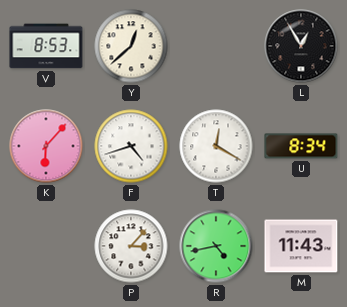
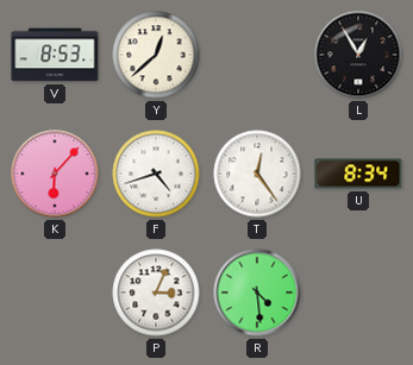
T: 12:20 -> 12:24 (257, 174)
P: 3:07 -> 3:04 (156, 292)
R: 4:43 -> 4:29 (257, 292)
M: 11:43 -> none (301, 246)
